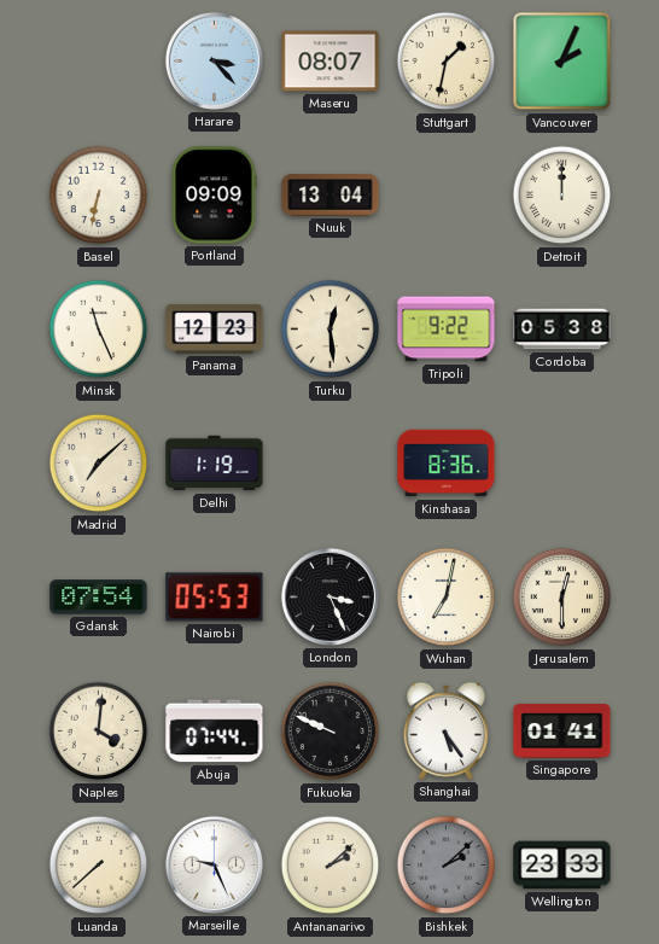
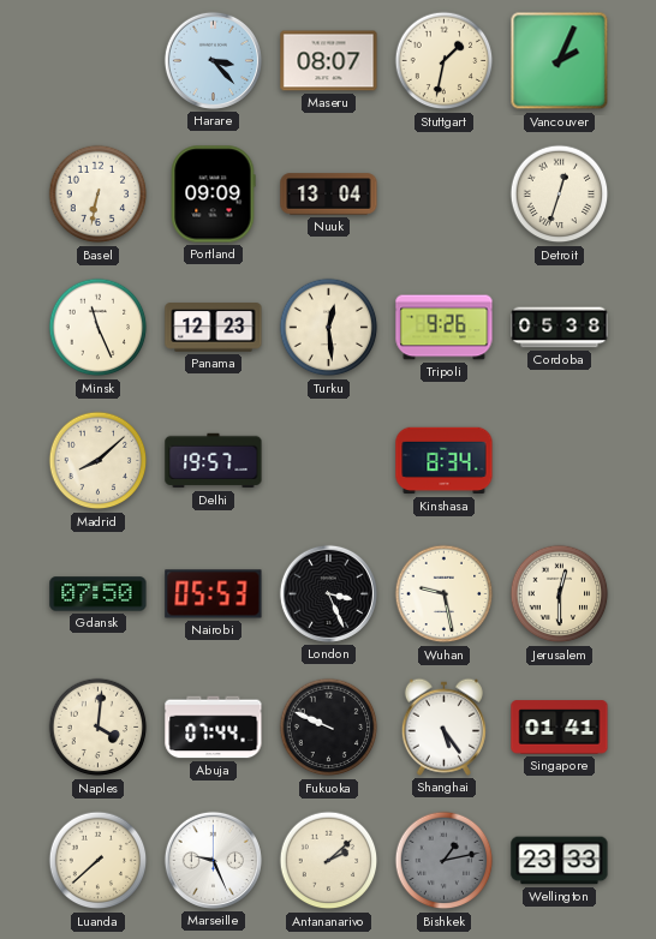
Detroit: 12:00 -> 12:33 (560, 195)
Tripoli: 9:22 -> 9:26 (445, 328)
Madrid: 7:08 -> 8:08 (99, 461)
Delhi: 1:19 -> 19:57 (214, 461)
Kinshasa: 8:36 -> 8:34 (445, 461)
Gdansk: 07:54 -> 07:50 (99, 594)
Wuhan: 7:02 -> 9:28 (445, 594)
Bishkek: 2:08 -> 1:13 (445, 861)
